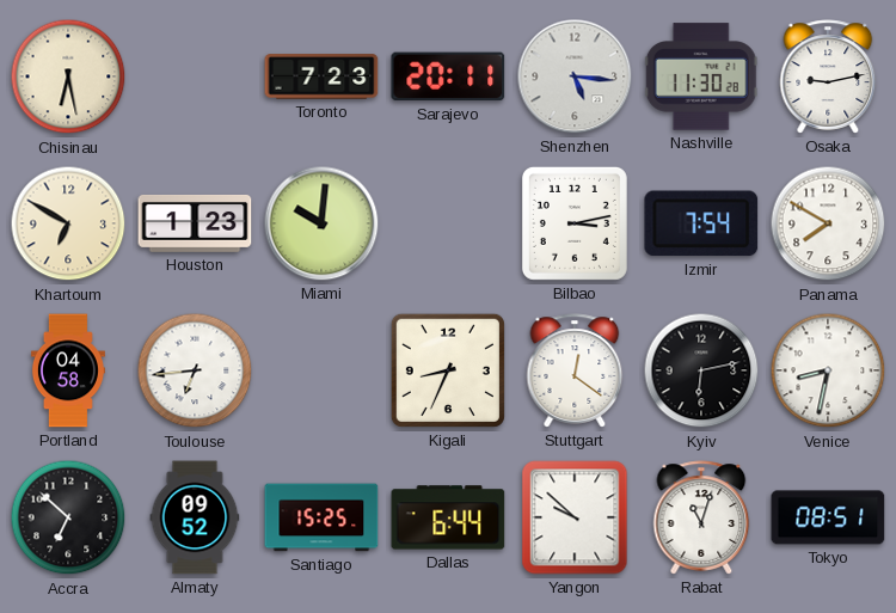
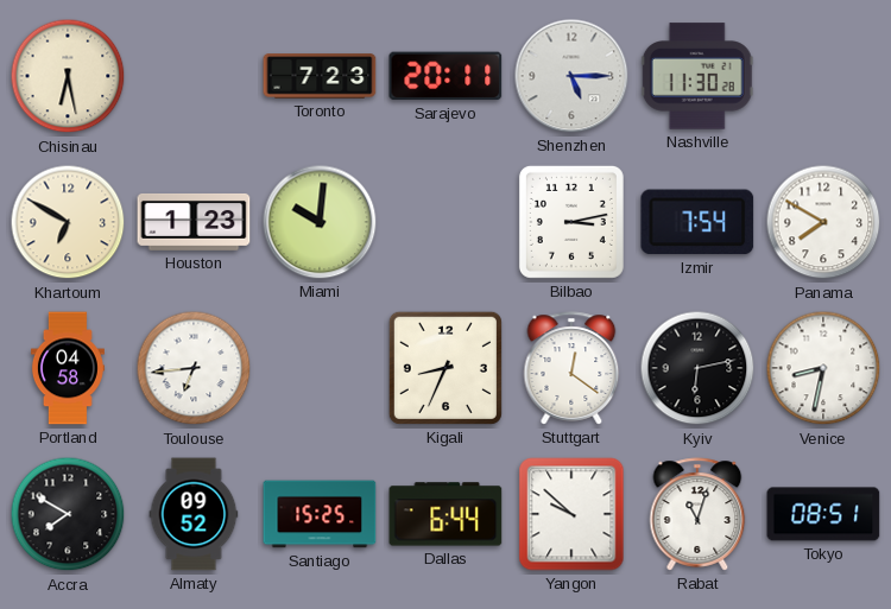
Shenzhen: 5:16 -> 5:15 (571, 76)
Osaka: 9:13 -> none (828, 76)
Accra: 6:52 -> 7:50 (68, 514)
